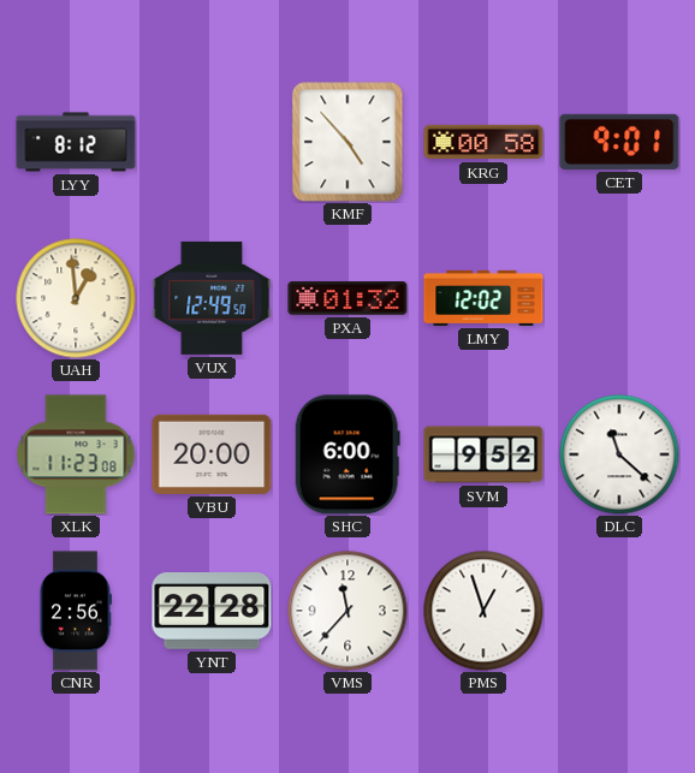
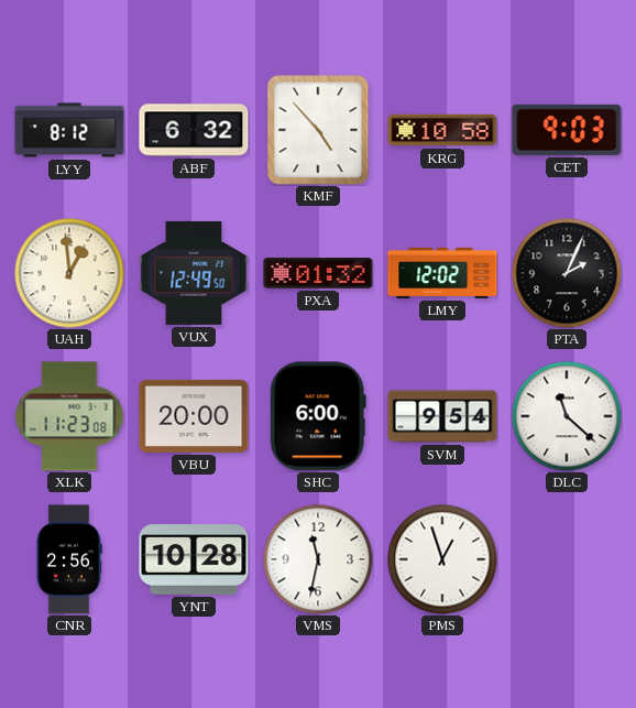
ABF: none -> 6:32 (194, 130)
KRG: 00:58 -> 10:58 (442, 130)
CET: 9:01 -> 9:03 (567, 130)
PTA: none -> 2:04 (567, 273)
SVM: 9:52 -> 9:54 (442, 416)
YNT: 22:28 -> 10:28 (194, 560)
VMS: 11:37 -> 11:32 (318, 559)
